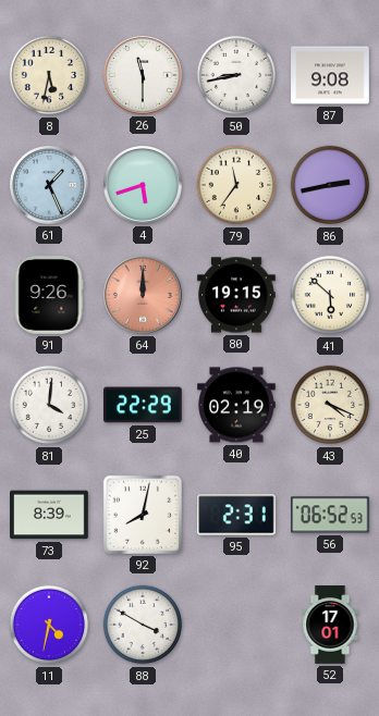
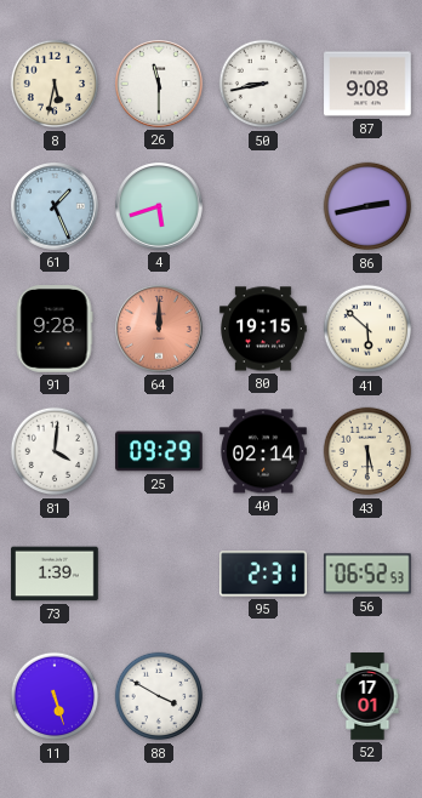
79: 11:36 -> none (236, 185)
91: 9:26 -> 9:28 (55, 329)
25: 22:29 -> 09:29 (159, 451)
40: 02:19 -> 02:14 (263, 451)
43: 4:19 -> 5:30 (367, 451)
73: 8:39 -> 1:39 (55, 574)
92: 8:02 -> none (143, 515)
11: 4:32 -> 5:27 (55, 696)
